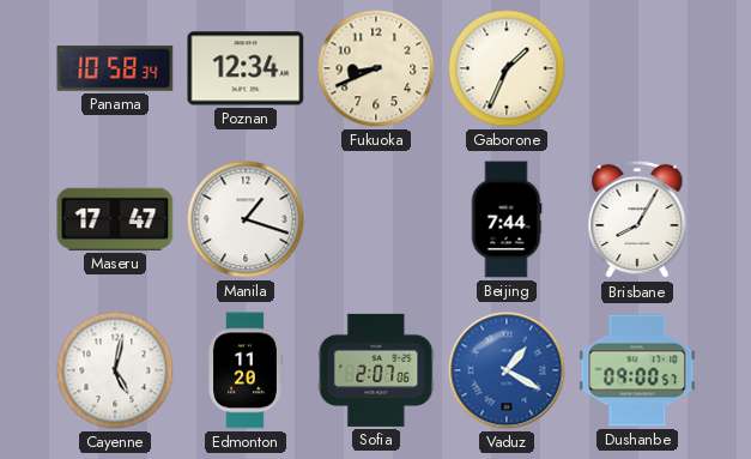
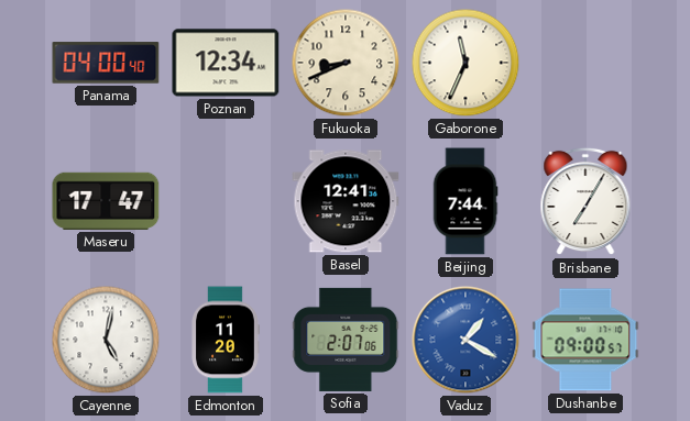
Panama: 10:58 -> 04:00 (106, 63)
Gaborone: 1:34 -> 11:34 (466, 63)
Manila: 1:18 -> none (246, 219)
Basel: none -> 12:41 (346, 201)
Brisbane: 8:05 -> 7:05 (585, 201)
